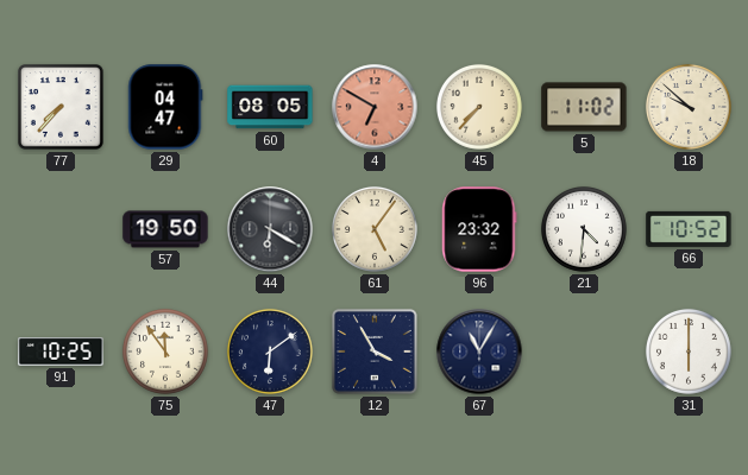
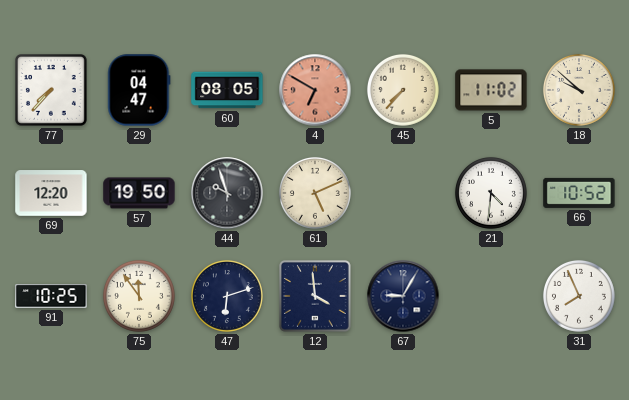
69: none -> 12:20 (51, 193)
44: 6:20 -> 9:57 (227, 193)
61: 5:06 -> 5:11 (315, 193)
96: 23:32 -> none (479, 229)
47: 6:09 -> 6:12 (227, 296)
12: 3:55 -> 3:59 (315, 296)
67: 11:05 -> 9:05 (403, 296)
31: 6:00 -> 7:56 (579, 296)
